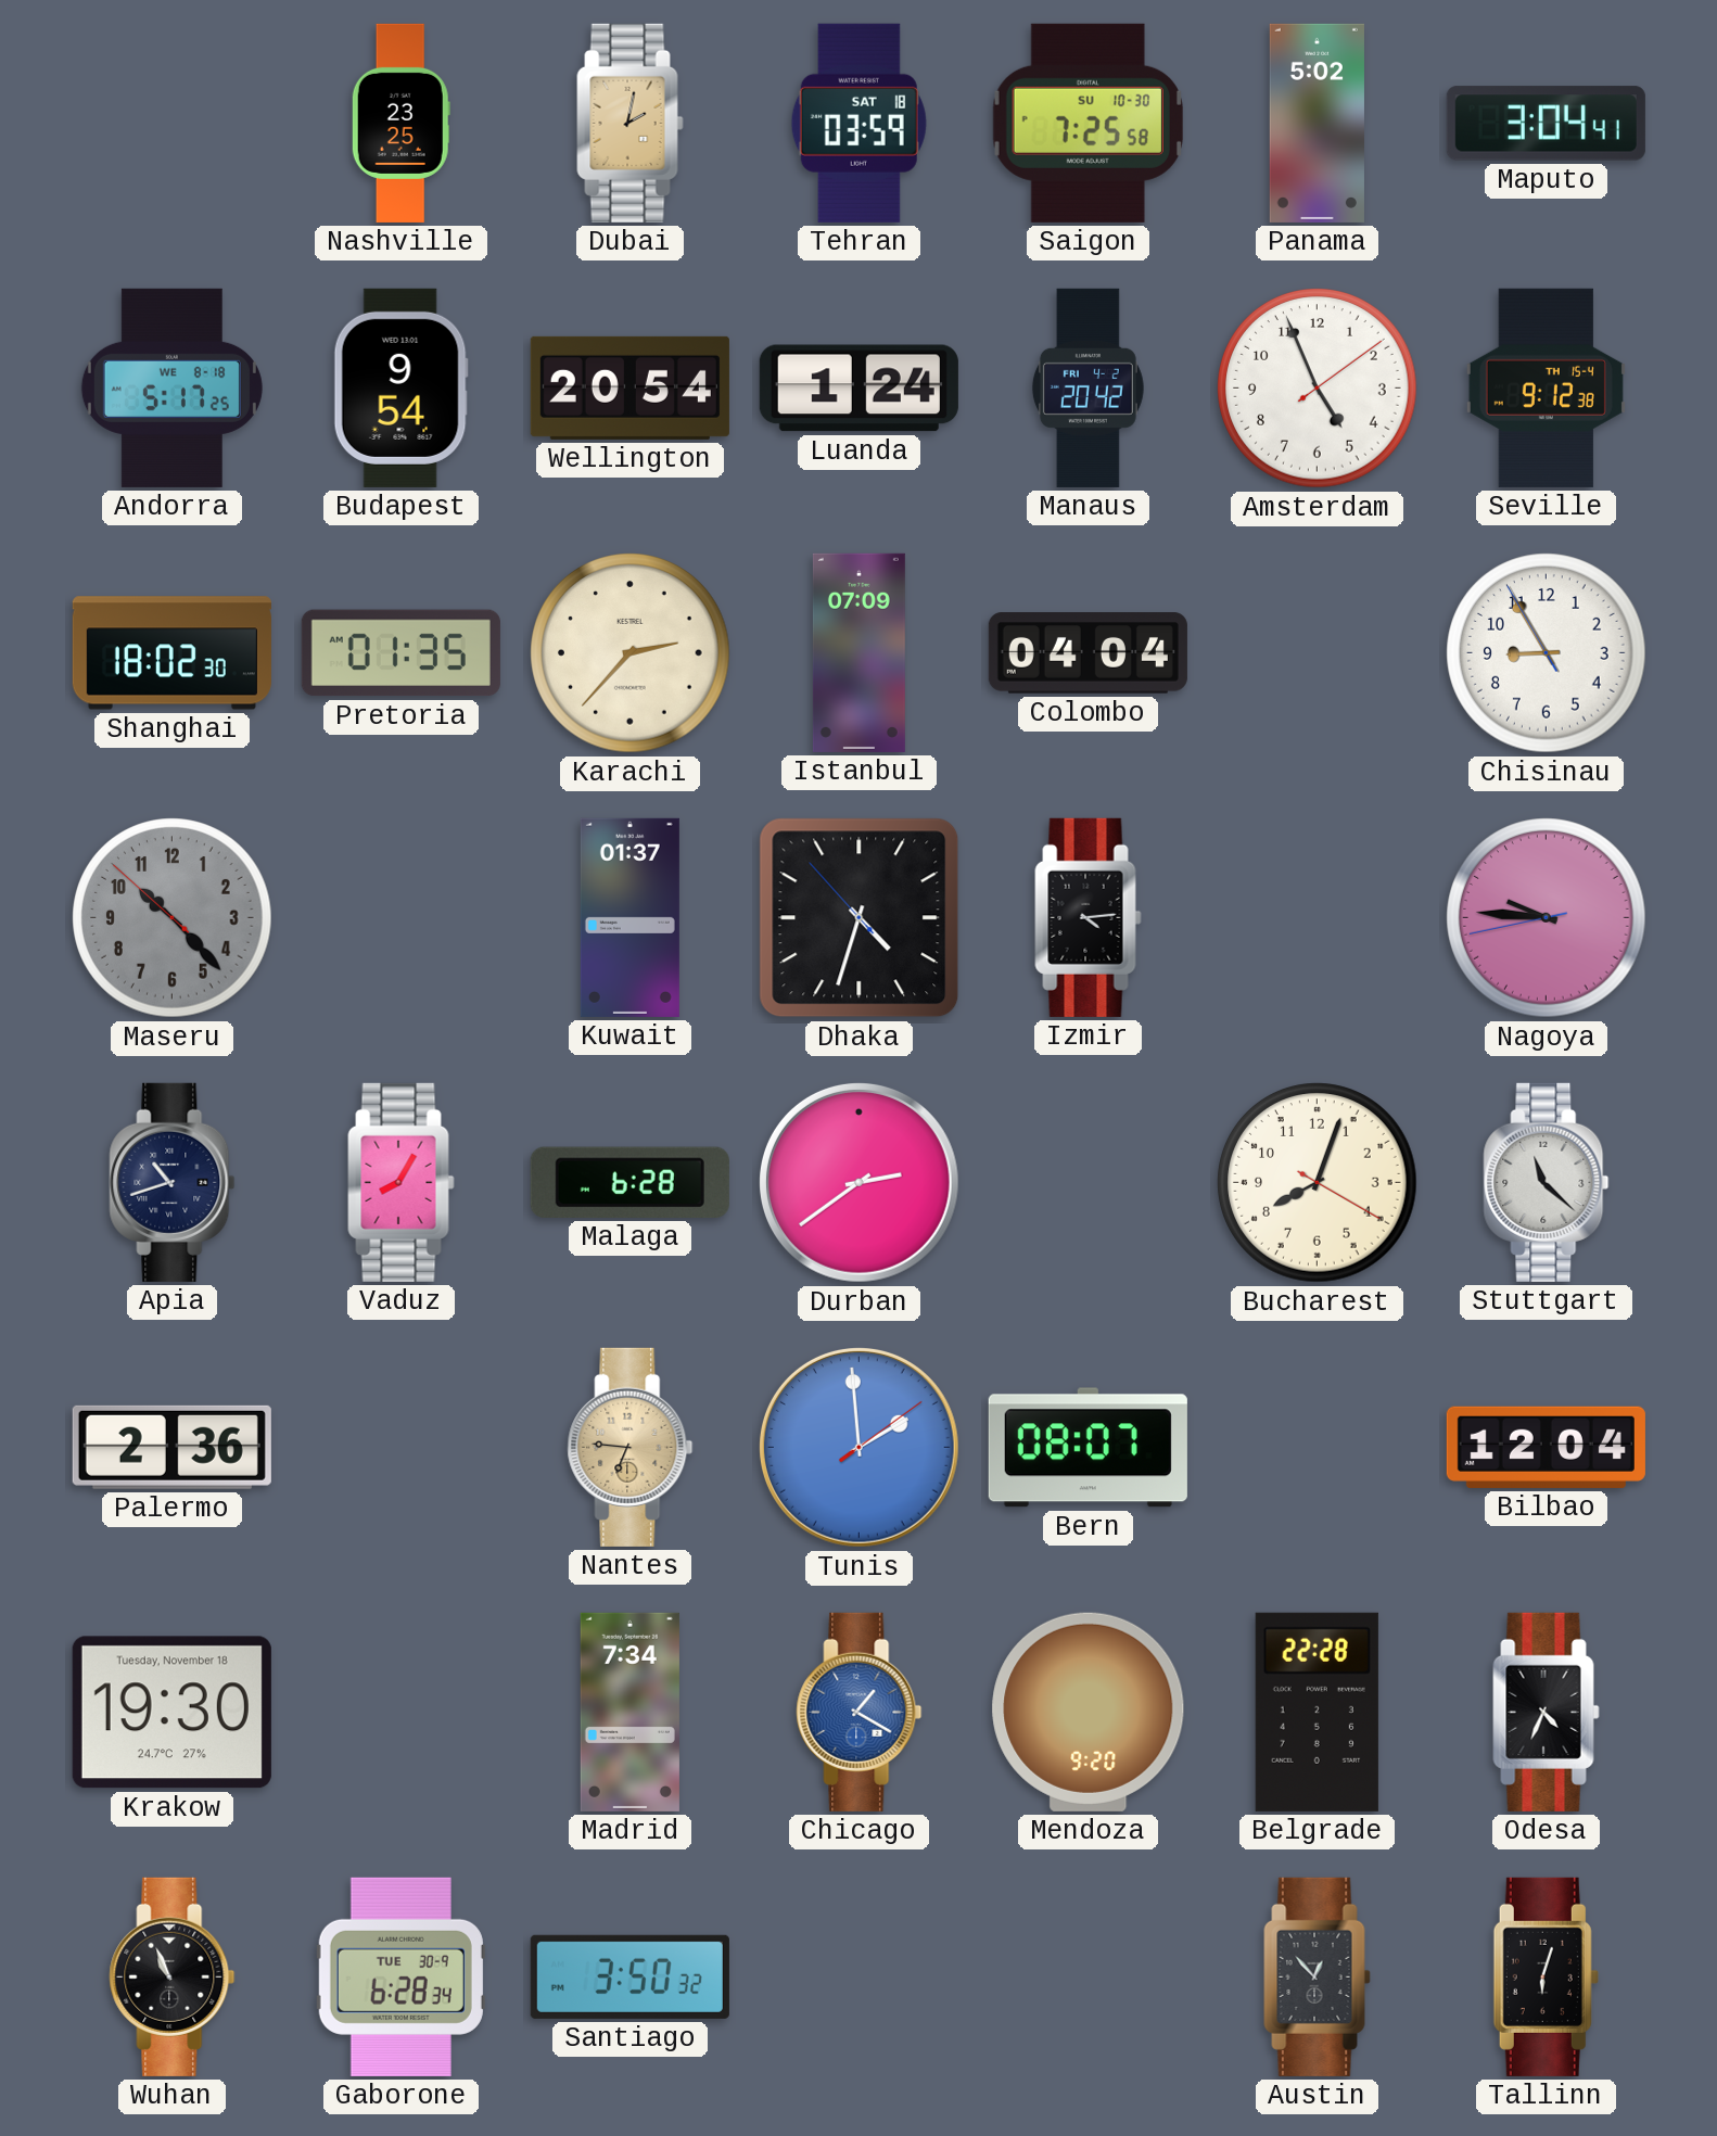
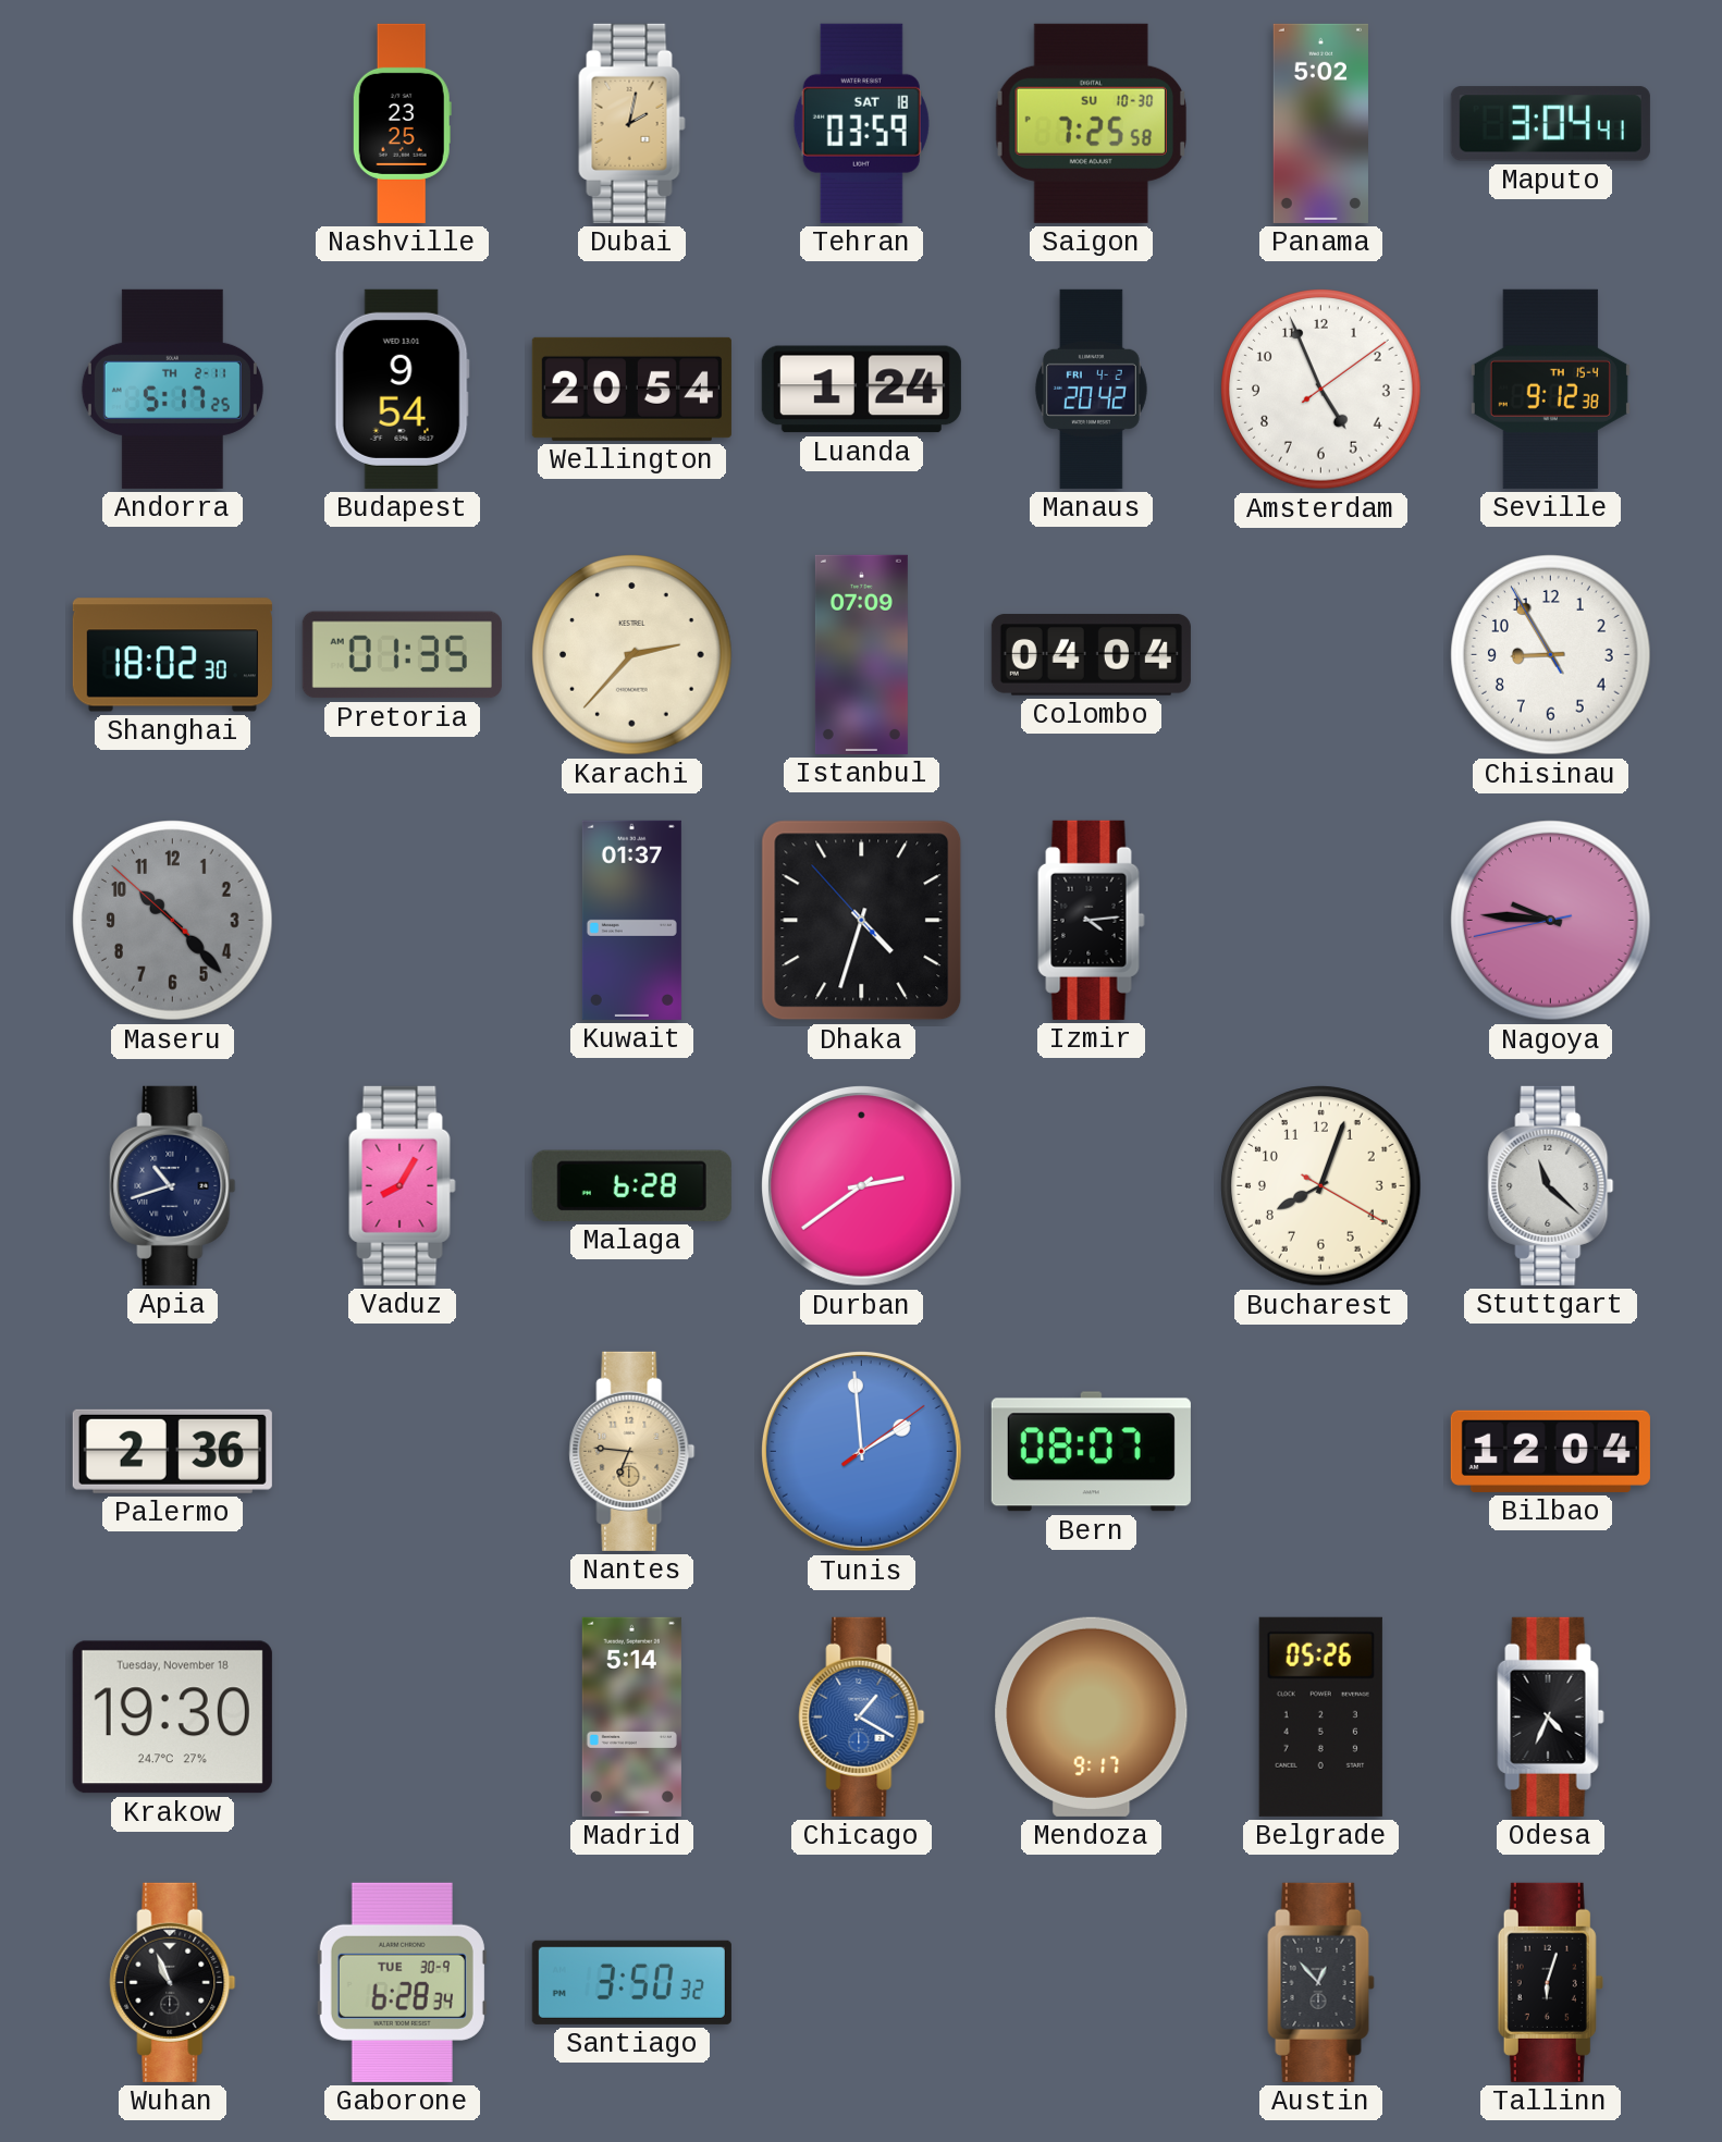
Andorra date: WE 8-18 -> TH 2-11 (172, 389)
Madrid: 7:34 -> 5:14 (631, 1716)
Mendoza: 9:20 -> 9:17 (1092, 1716)
Belgrade: 22:28 -> 05:26 (1320, 1716)
